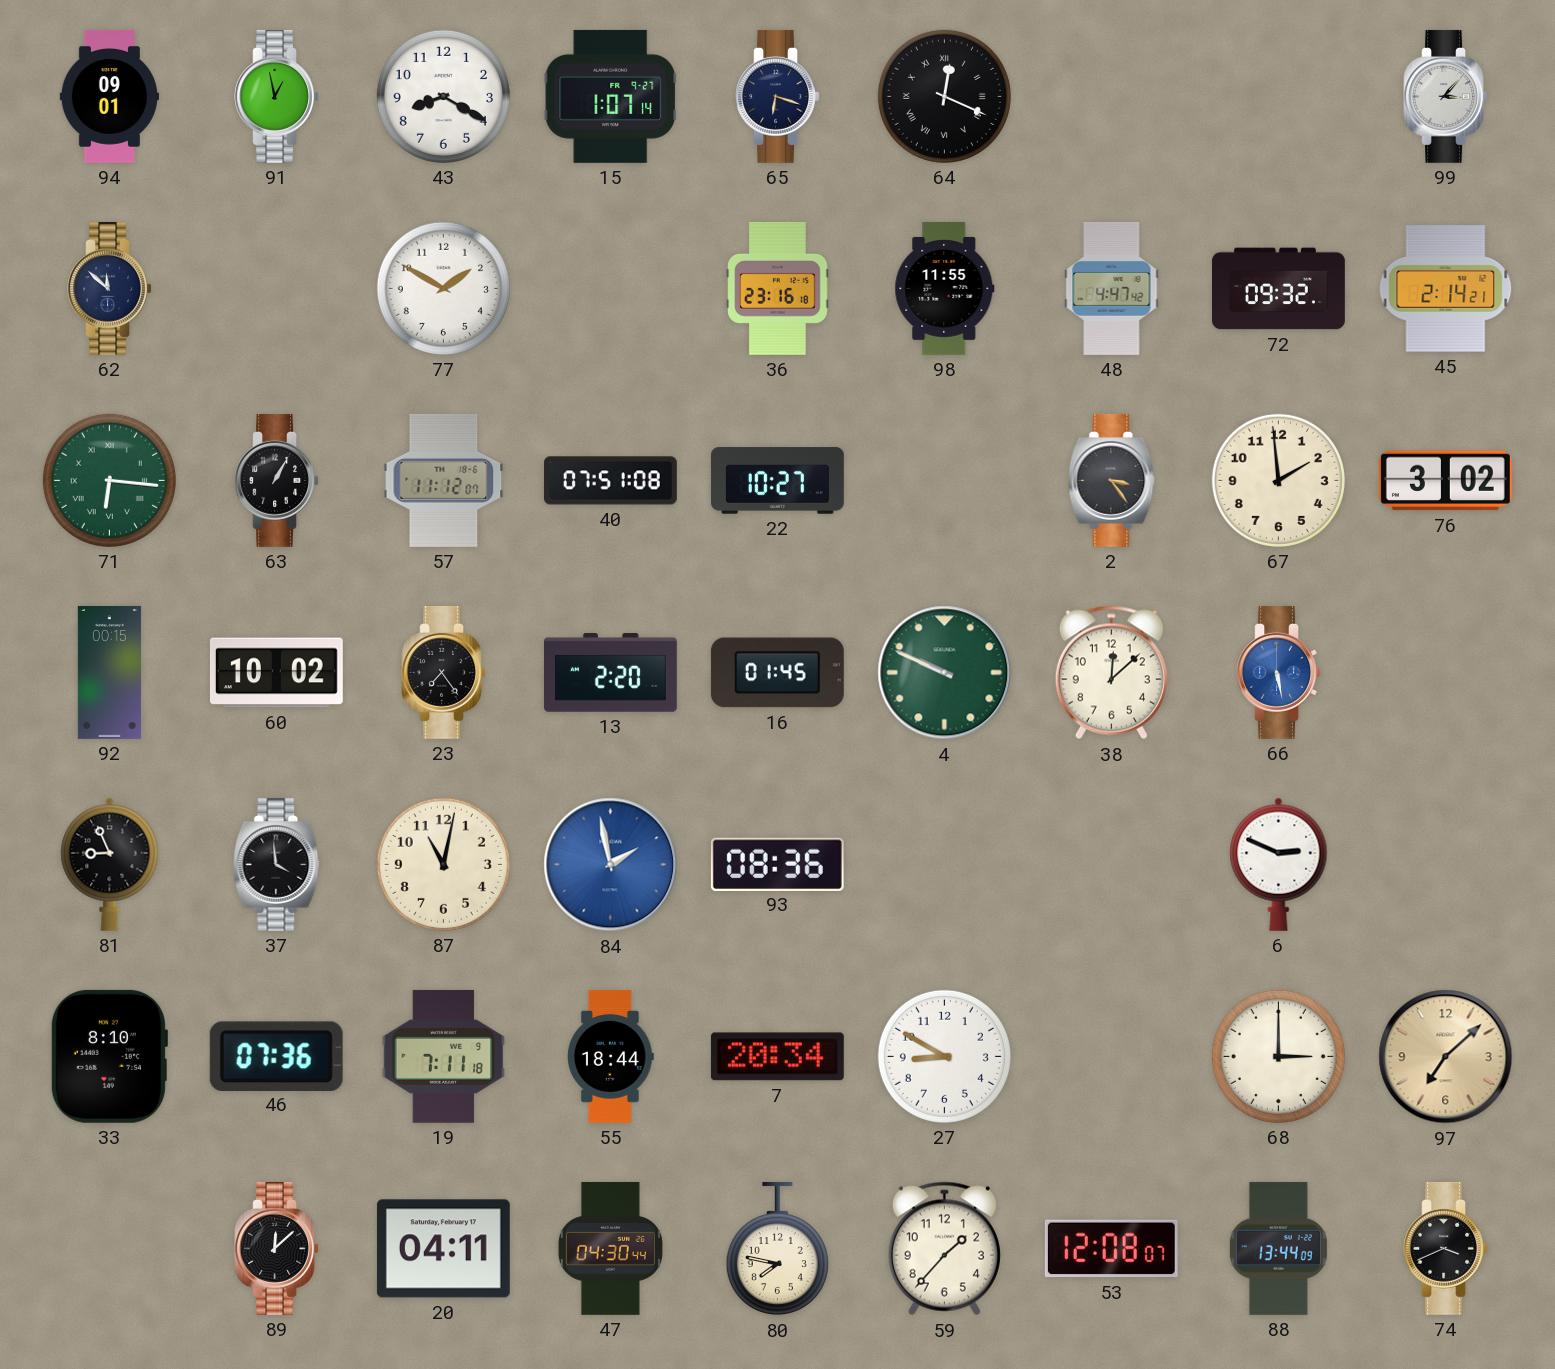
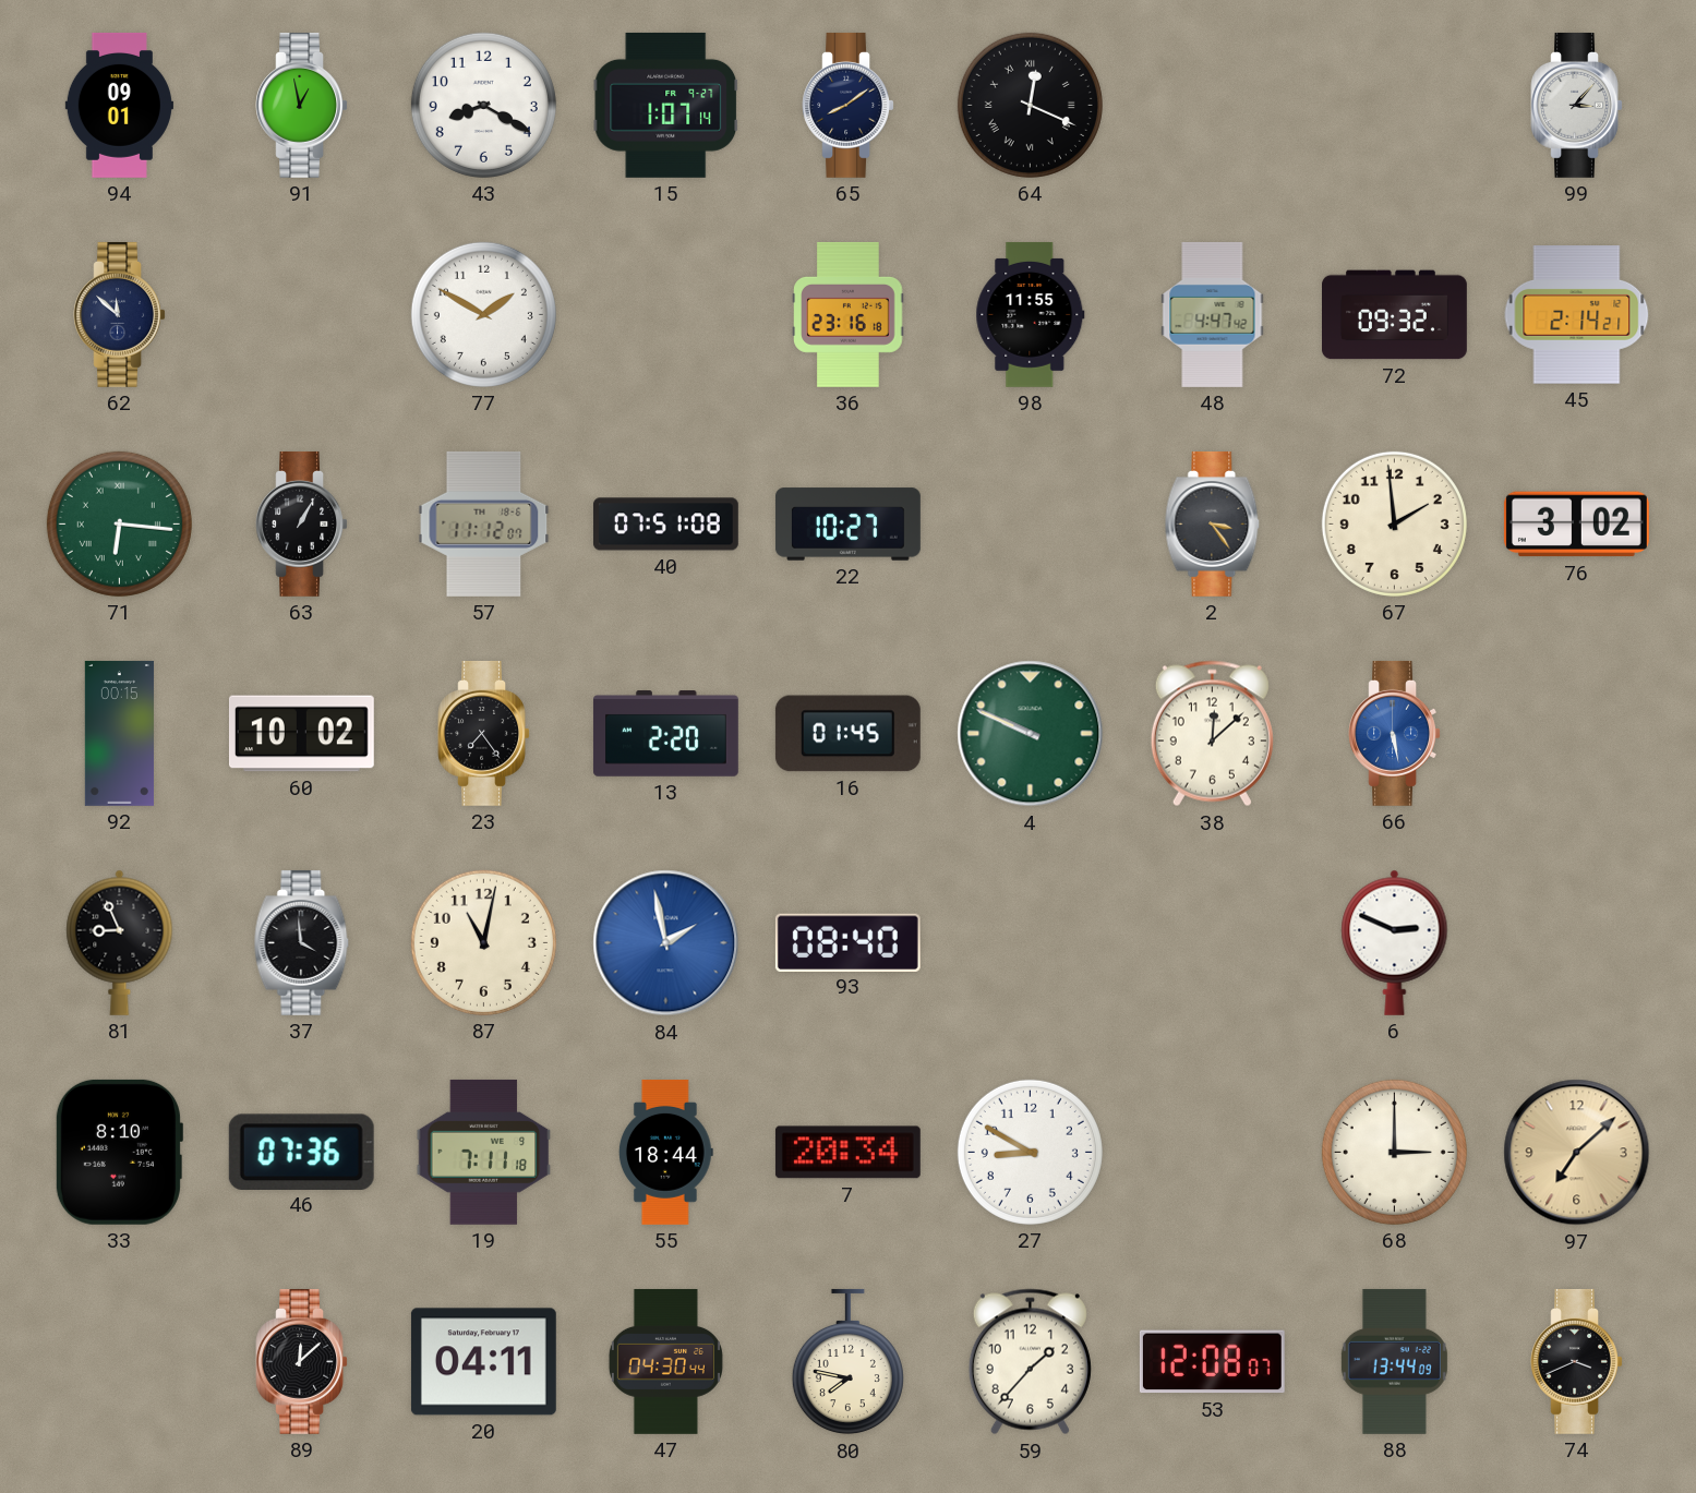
65: 6:18 -> 8:09 (847, 105)
93: 08:36 -> 08:40 (847, 942)
